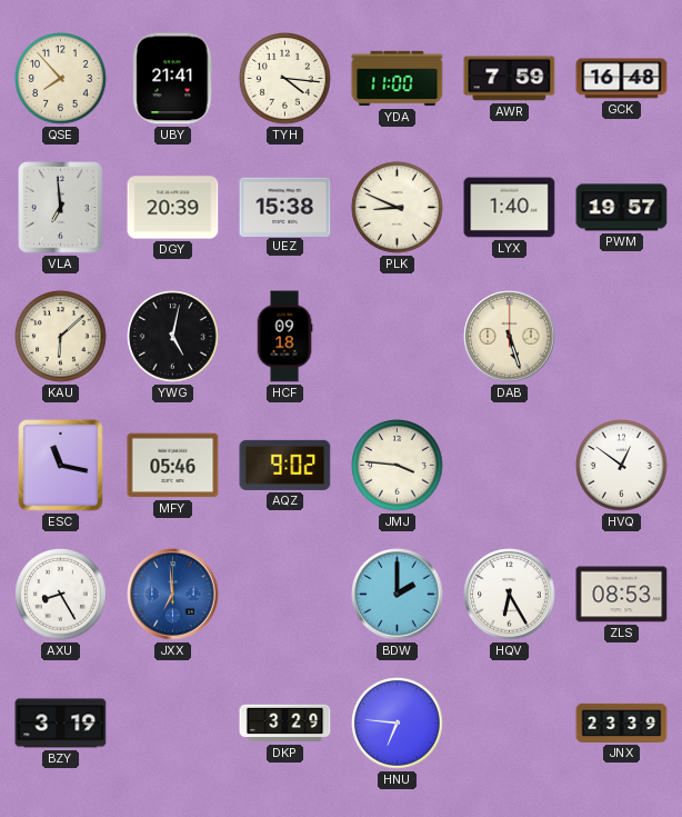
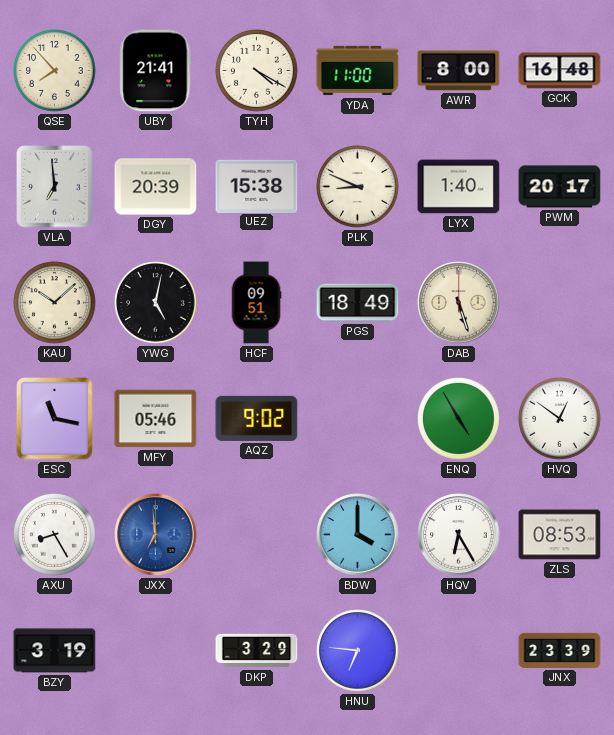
TYH: 4:16 -> 4:20 (257, 71)
AWR: 7:59 -> 8:00 (459, 71)
PWM: 19:57 -> 20:17 (560, 187)
KAU: 6:08 -> 10:08 (55, 303)
HCF: 09:18 -> 09:51 (256, 303)
PGS: none -> 18:49 (358, 303)
JMJ: 3:46 -> none (398, 466)
ENQ: none -> 4:55 (459, 419)
BDW: 2:00 -> 4:00 (358, 535)
